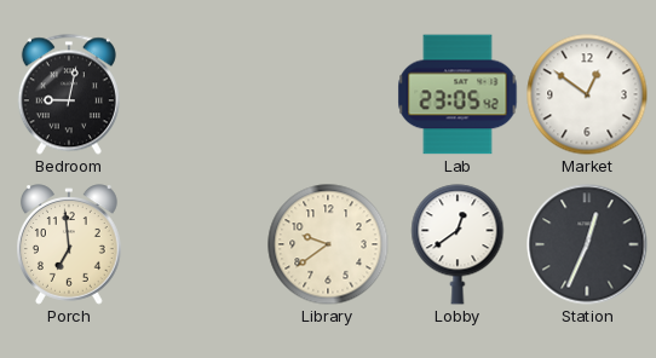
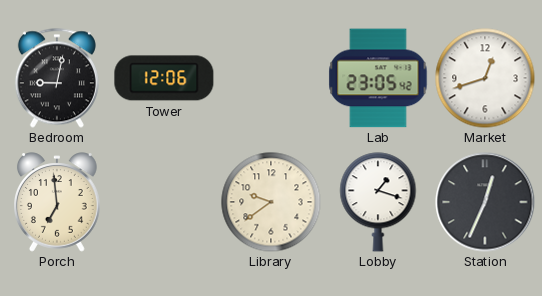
Tower: none -> 12:06 (164, 78)
Market: 12:51 -> 12:42 (485, 78)
Lobby: 12:39 -> 1:18 (378, 202)
